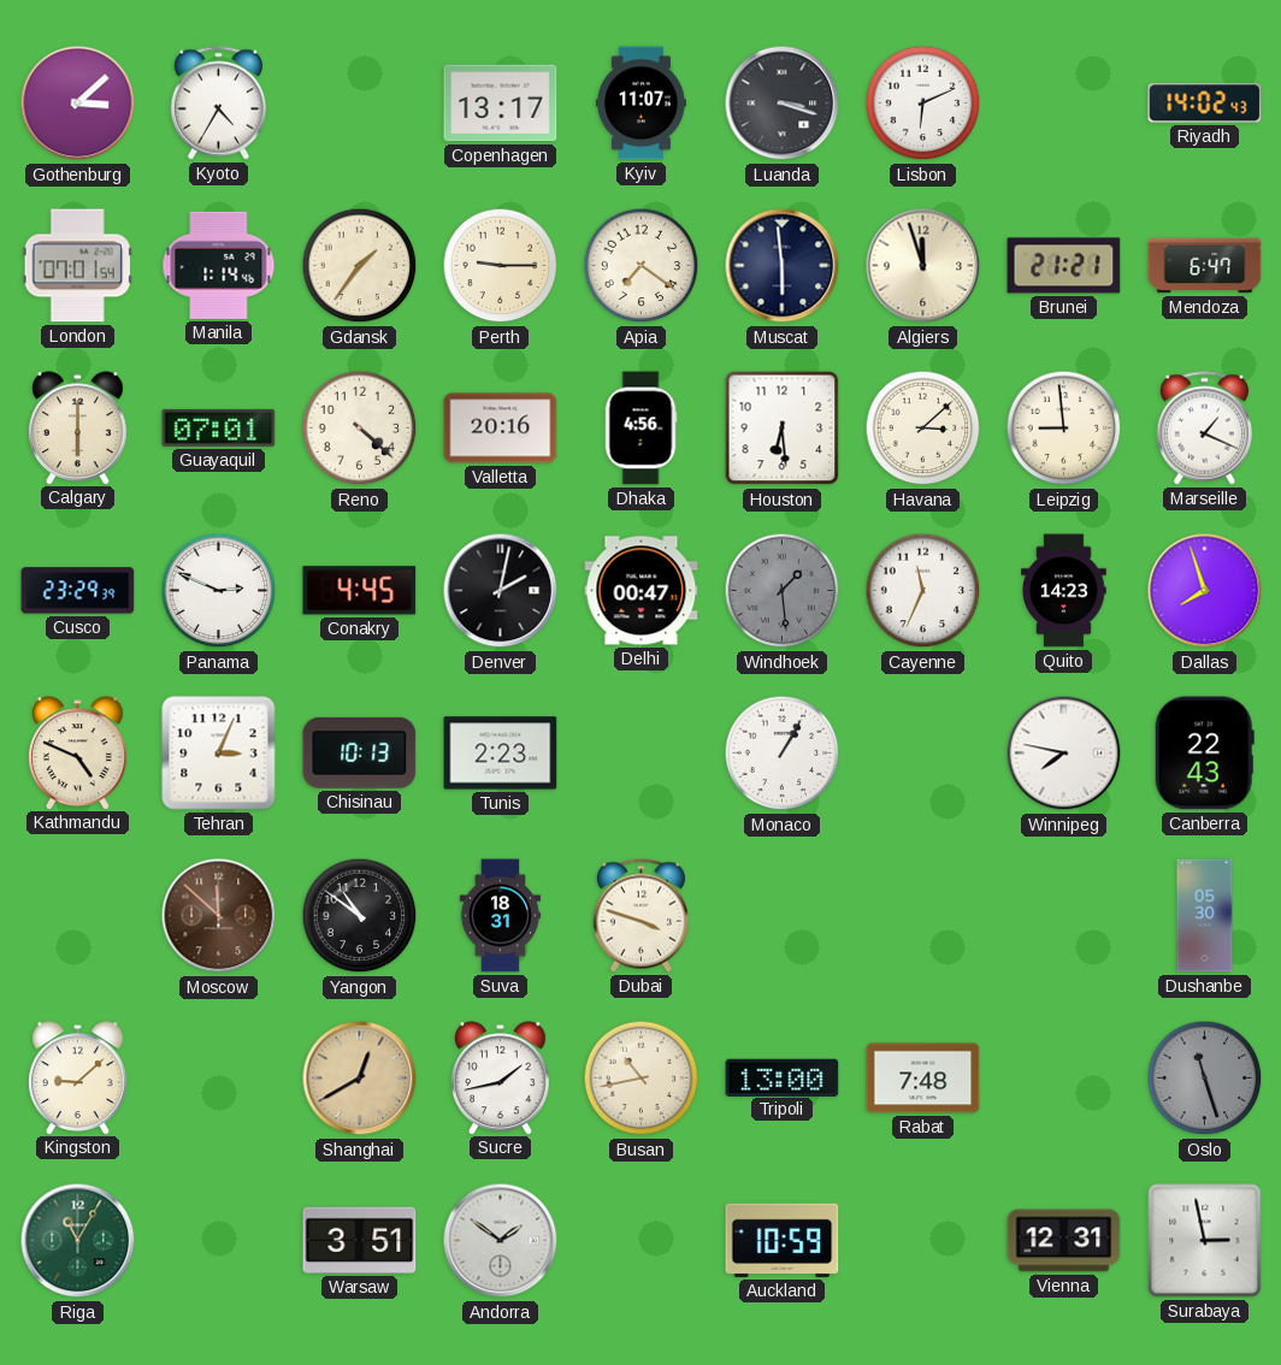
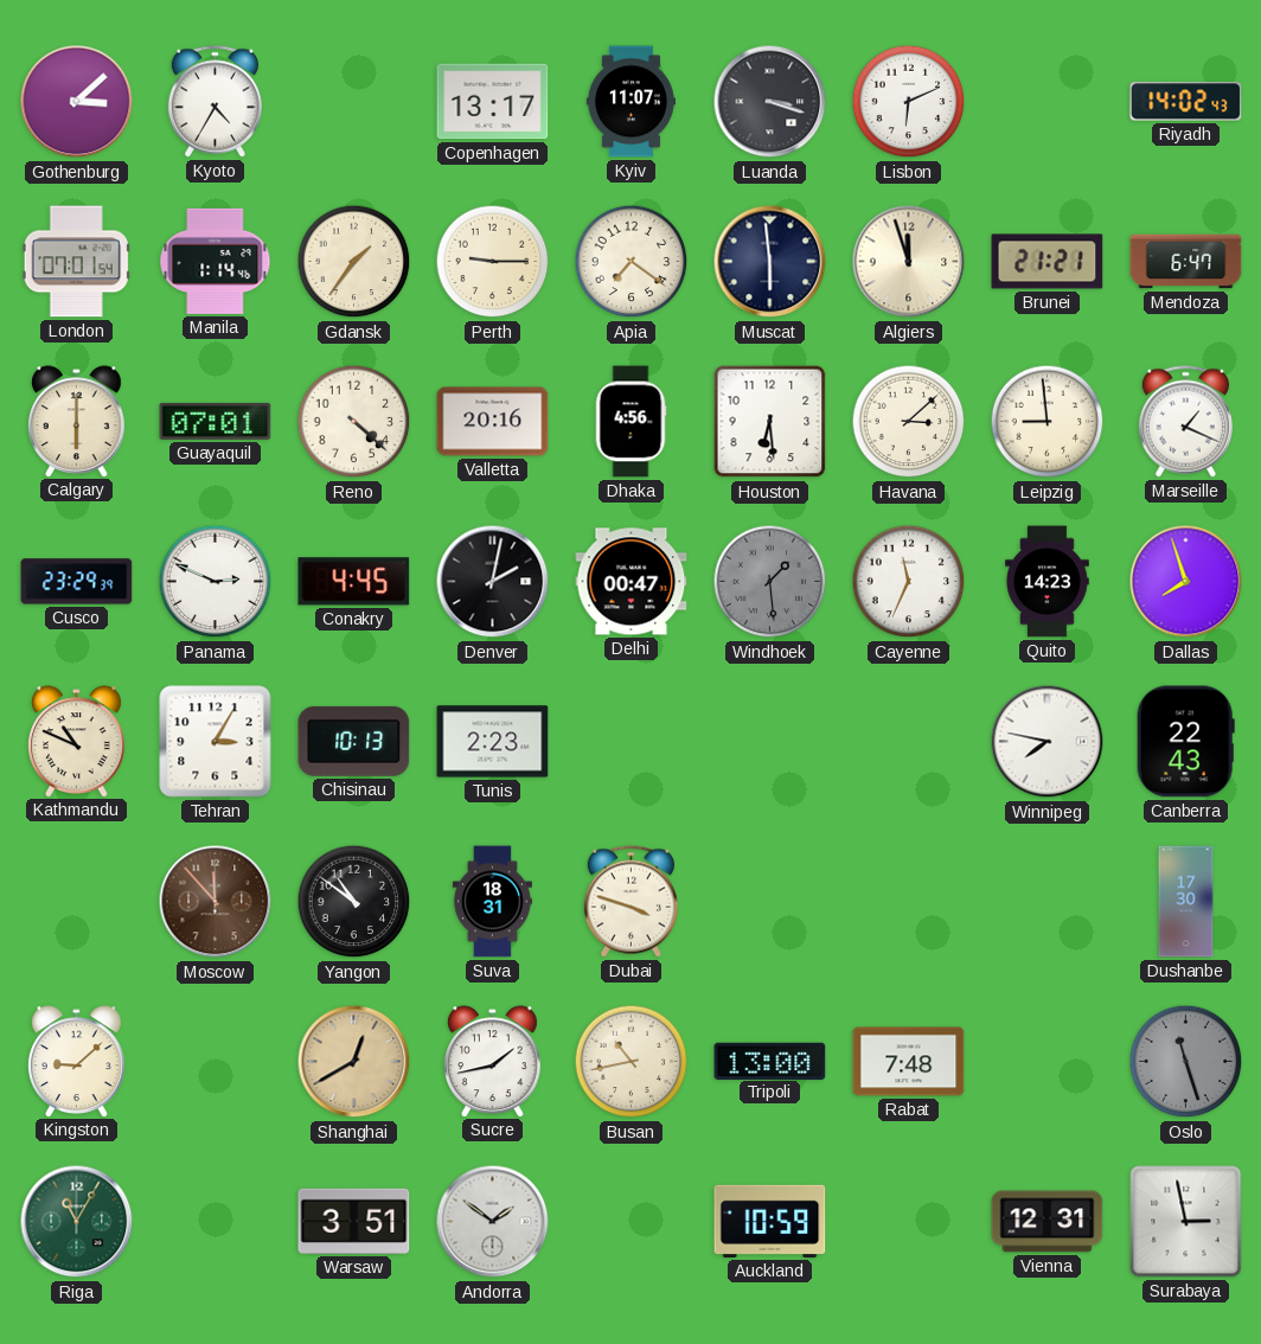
Kathmandu: 4:49 -> 10:49 (77, 741)
Tehran: 3:04 -> 3:05 (216, 742)
Monaco: 1:05 -> none (783, 754)
Moscow: 11:52 -> 11:53 (216, 902)
Dushanbe: 05:30 -> 17:30 (1186, 902)
